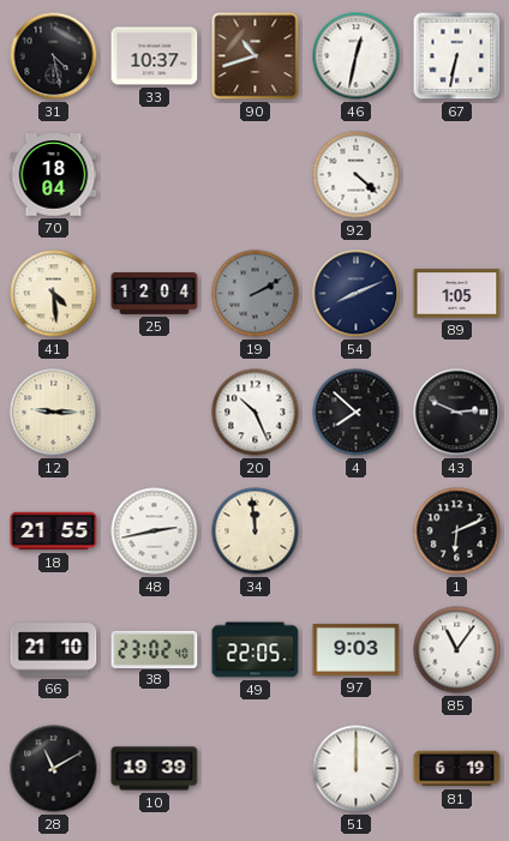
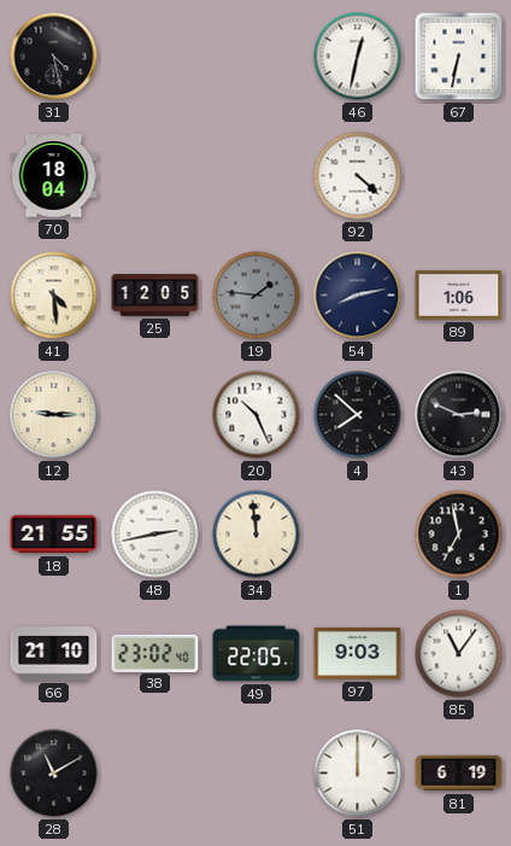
33: 10:37 -> none (155, 56)
90: 10:42 -> none (256, 56)
25: 12:04 -> 12:05 (155, 296)
19: 2:10 -> 1:46 (257, 296)
54: 8:11 -> 8:13 (358, 296)
89: 1:05 -> 1:06 (459, 296)
1: 6:11 -> 6:58 (459, 535)
10: 19:39 -> none (155, 769)
